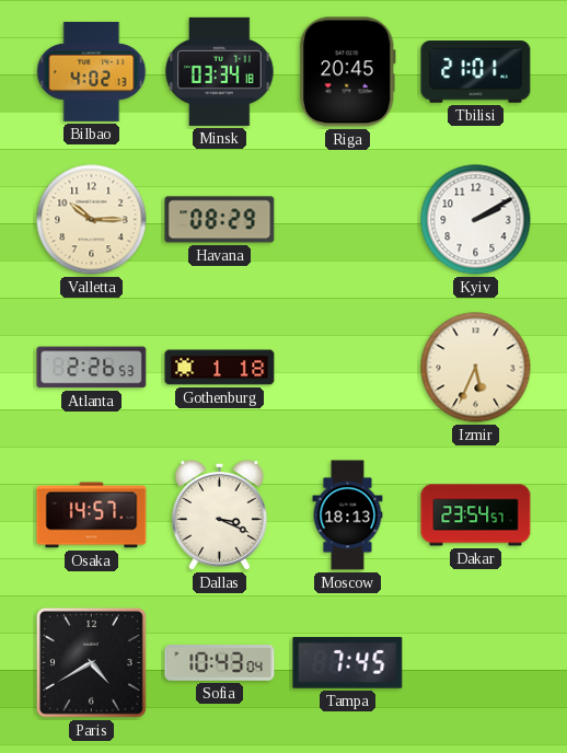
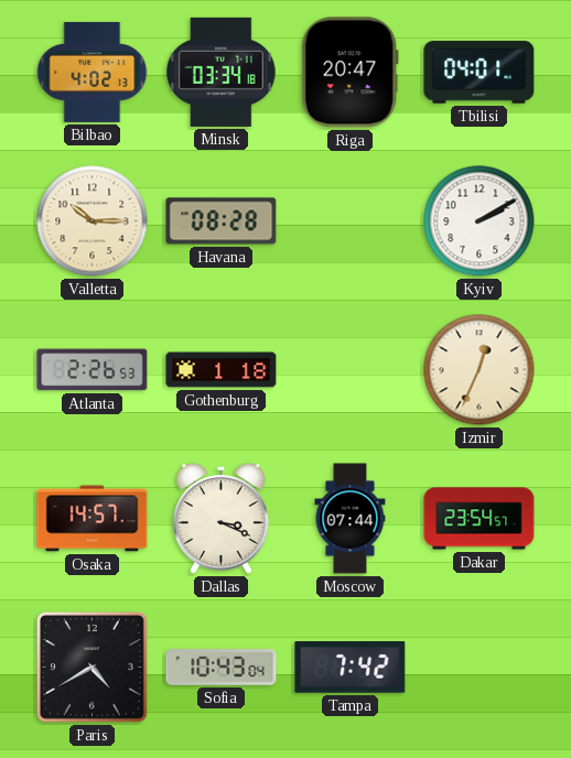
Riga: 20:45 -> 20:47 (349, 73)
Tbilisi: 21:01 -> 04:01 (480, 73)
Havana: 08:29 -> 08:28 (222, 221)
Izmir: 5:34 -> 12:34 (480, 370)
Moscow: 18:13 -> 07:44 (351, 519)
Tampa: 7:45 -> 7:42 (351, 668)
